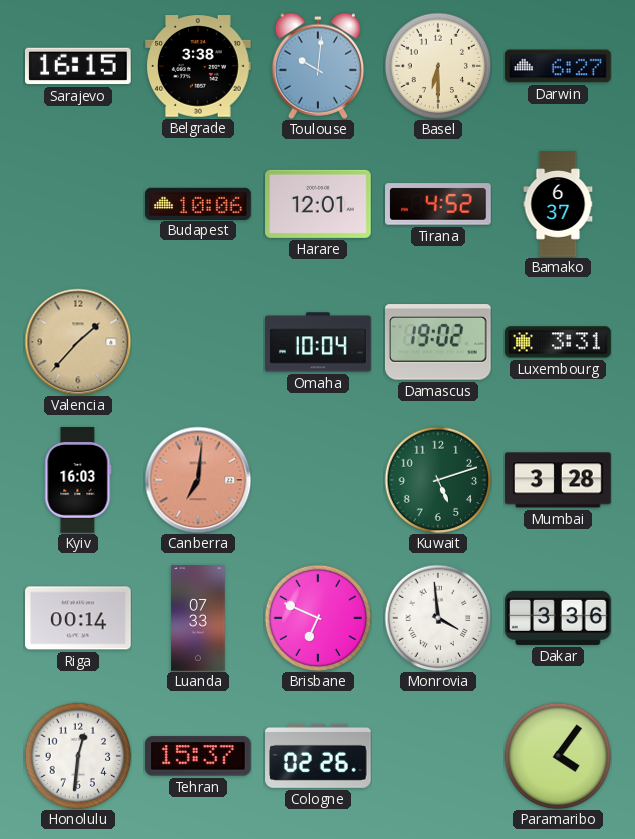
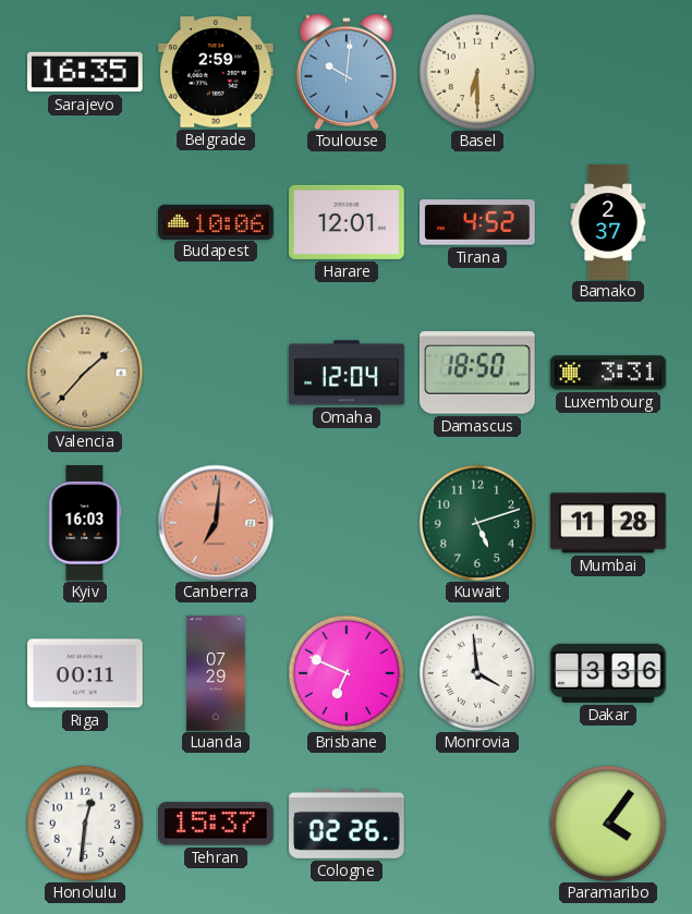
Sarajevo: 16:15 -> 16:35 (86, 72)
Belgrade: 3:38 -> 2:59 (217, 72)
Darwin: 6:27 -> none (558, 66)
Bamako: 6:37 -> 2:37 (608, 222)
Omaha: 10:04 -> 12:04 (347, 373)
Damascus: 19:02 -> 18:50 (477, 373)
Mumbai: 3:28 -> 11:28 (608, 523)
Riga: 00:14 -> 00:11 (85, 673)
Luanda: 07:33 -> 07:29 (216, 673)
